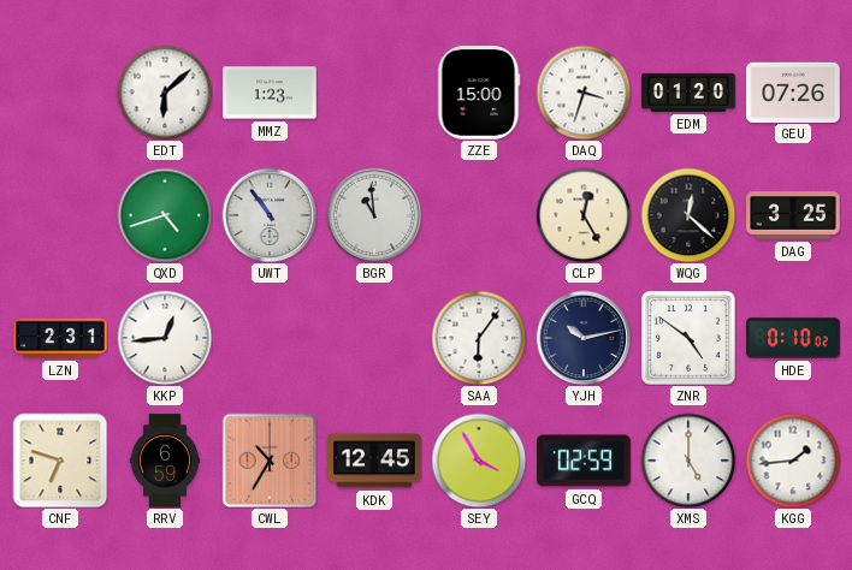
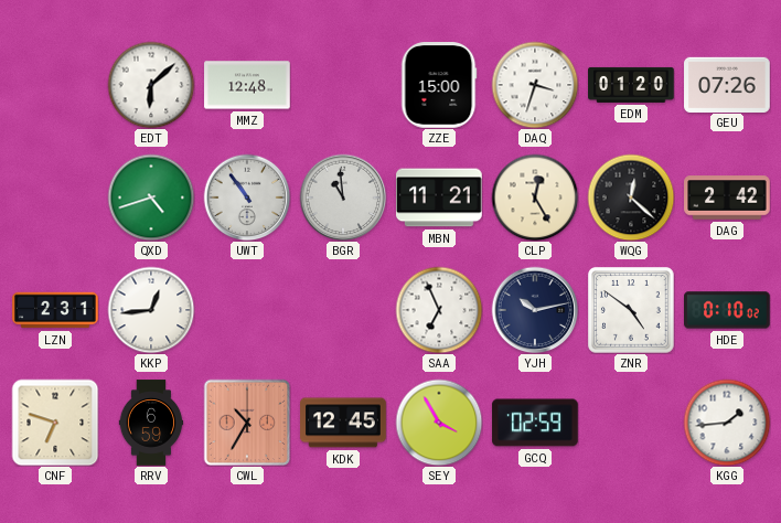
MMZ: 1:23 -> 12:48 (247, 85)
MBN: none -> 11:21 (440, 198)
DAG: 3:25 -> 2:42 (727, 198)
SAA: 6:06 -> 6:56 (439, 310)
XMS: 5:00 -> none (688, 461)
